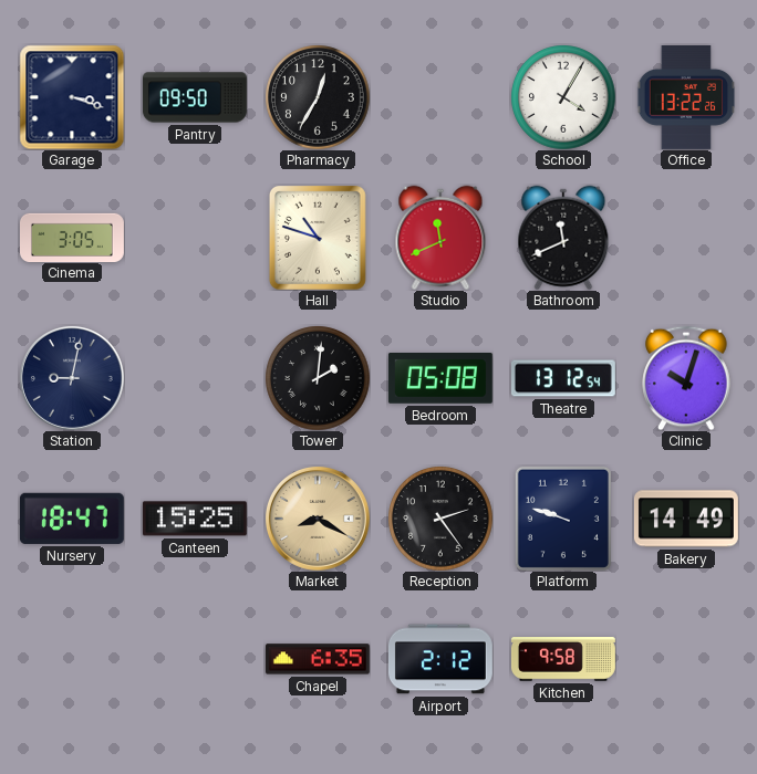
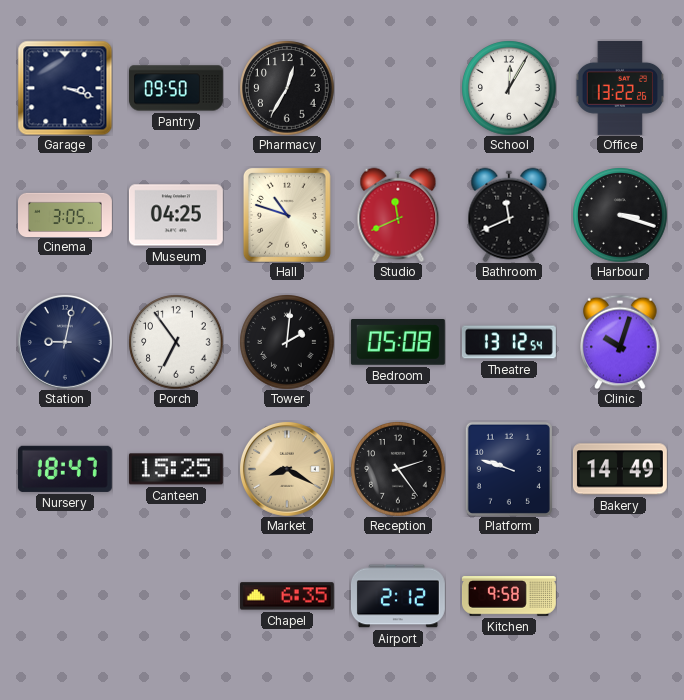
School: 4:05 -> 12:05 (509, 88)
Museum: none -> 04:25 (176, 215)
Harbour: none -> 3:18 (620, 215)
Porch: none -> 6:54 (176, 342)
